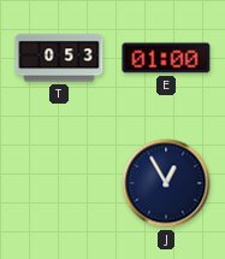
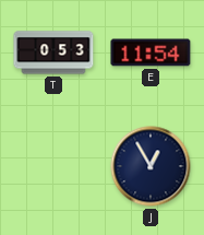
E: 01:00 -> 11:54 (151, 52)
